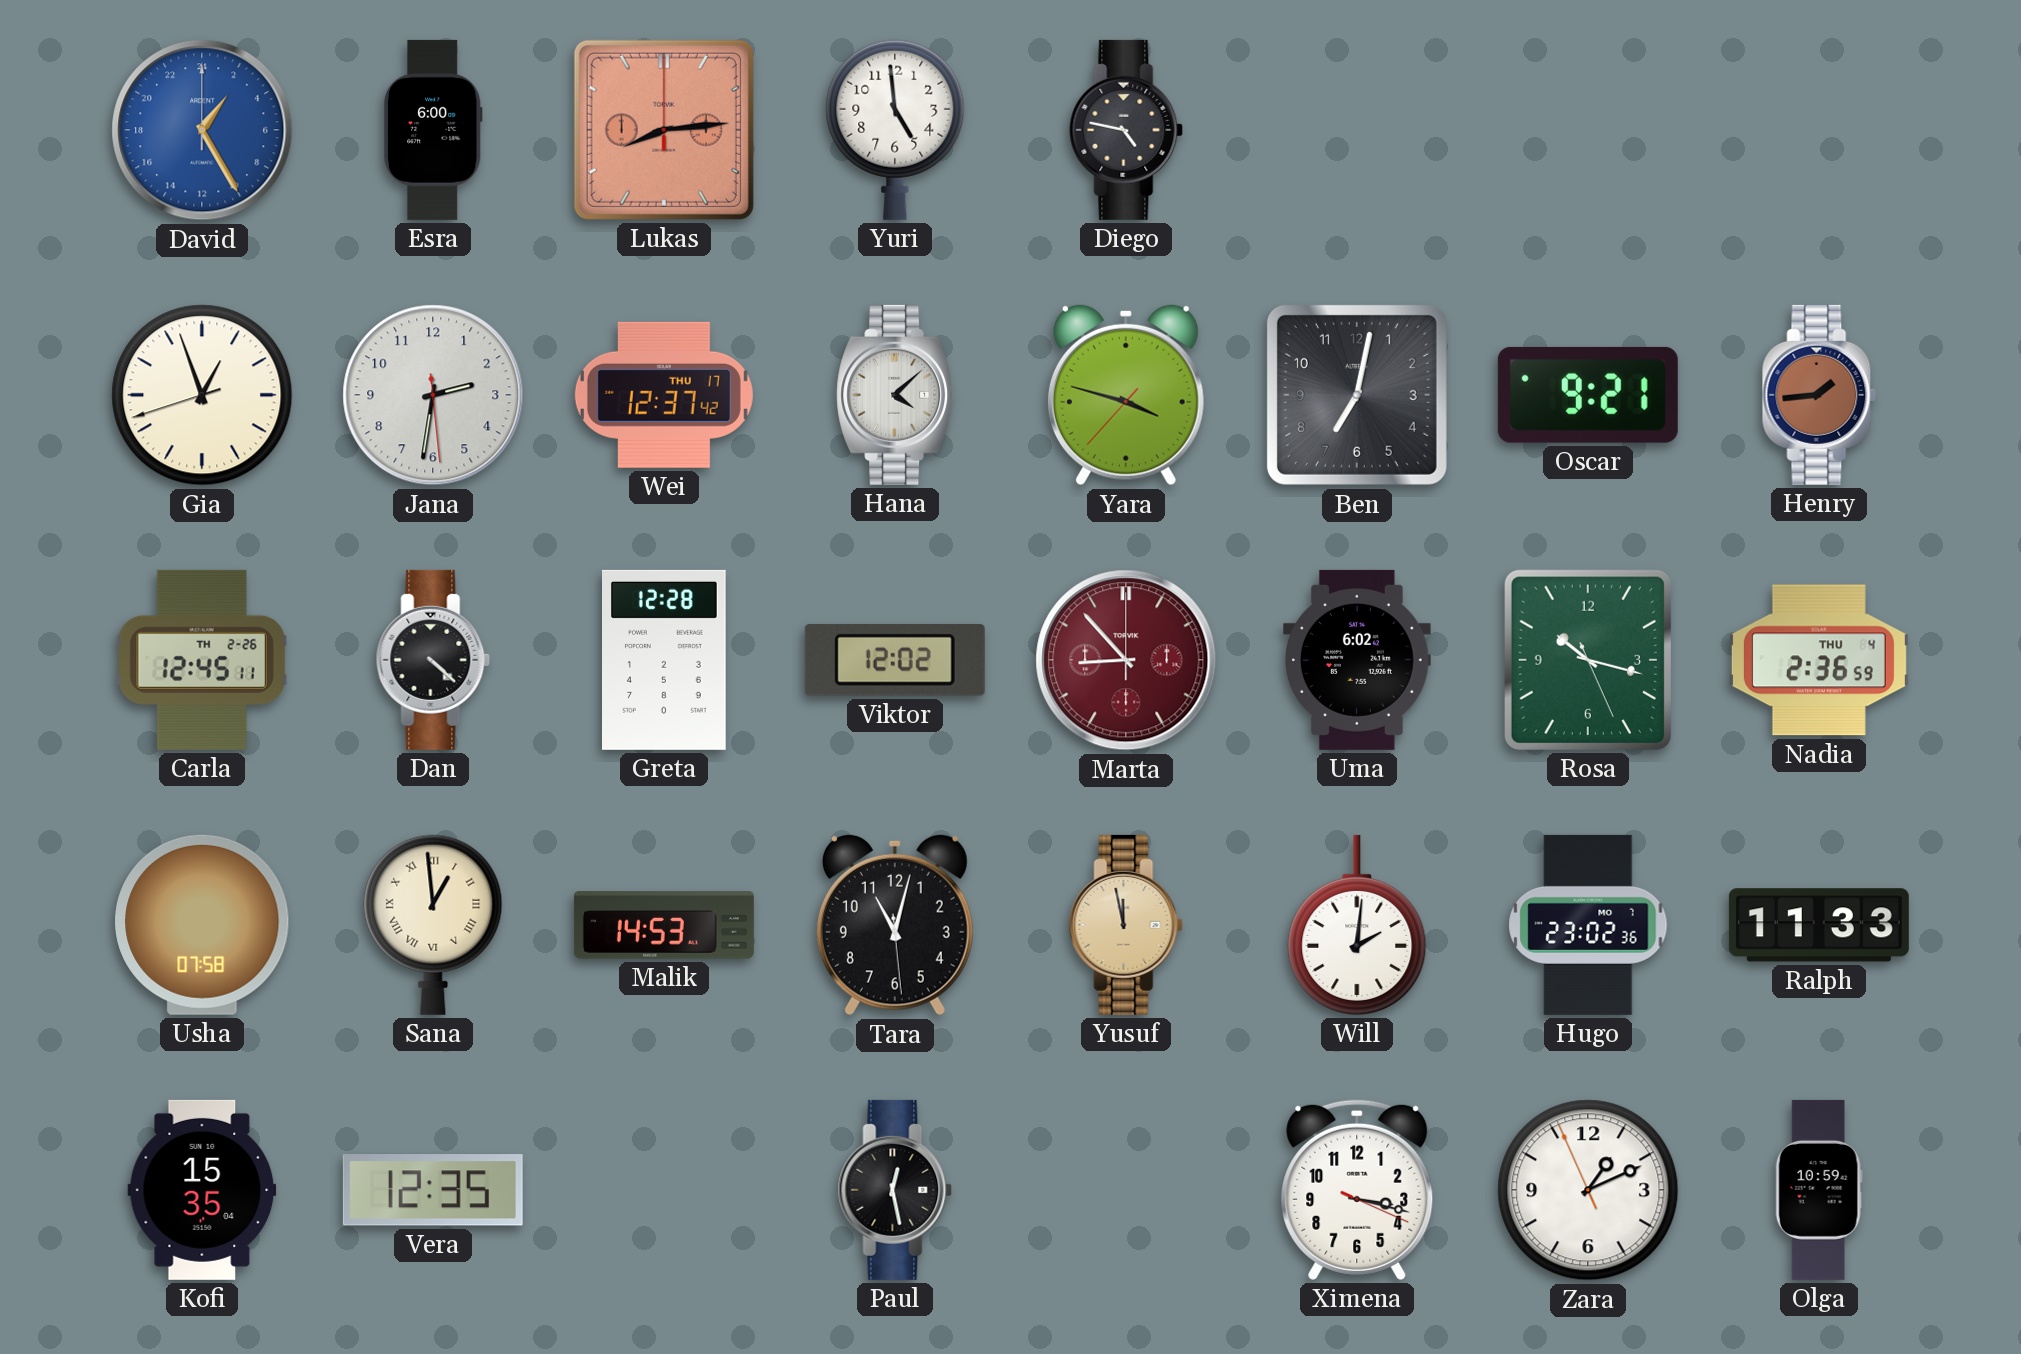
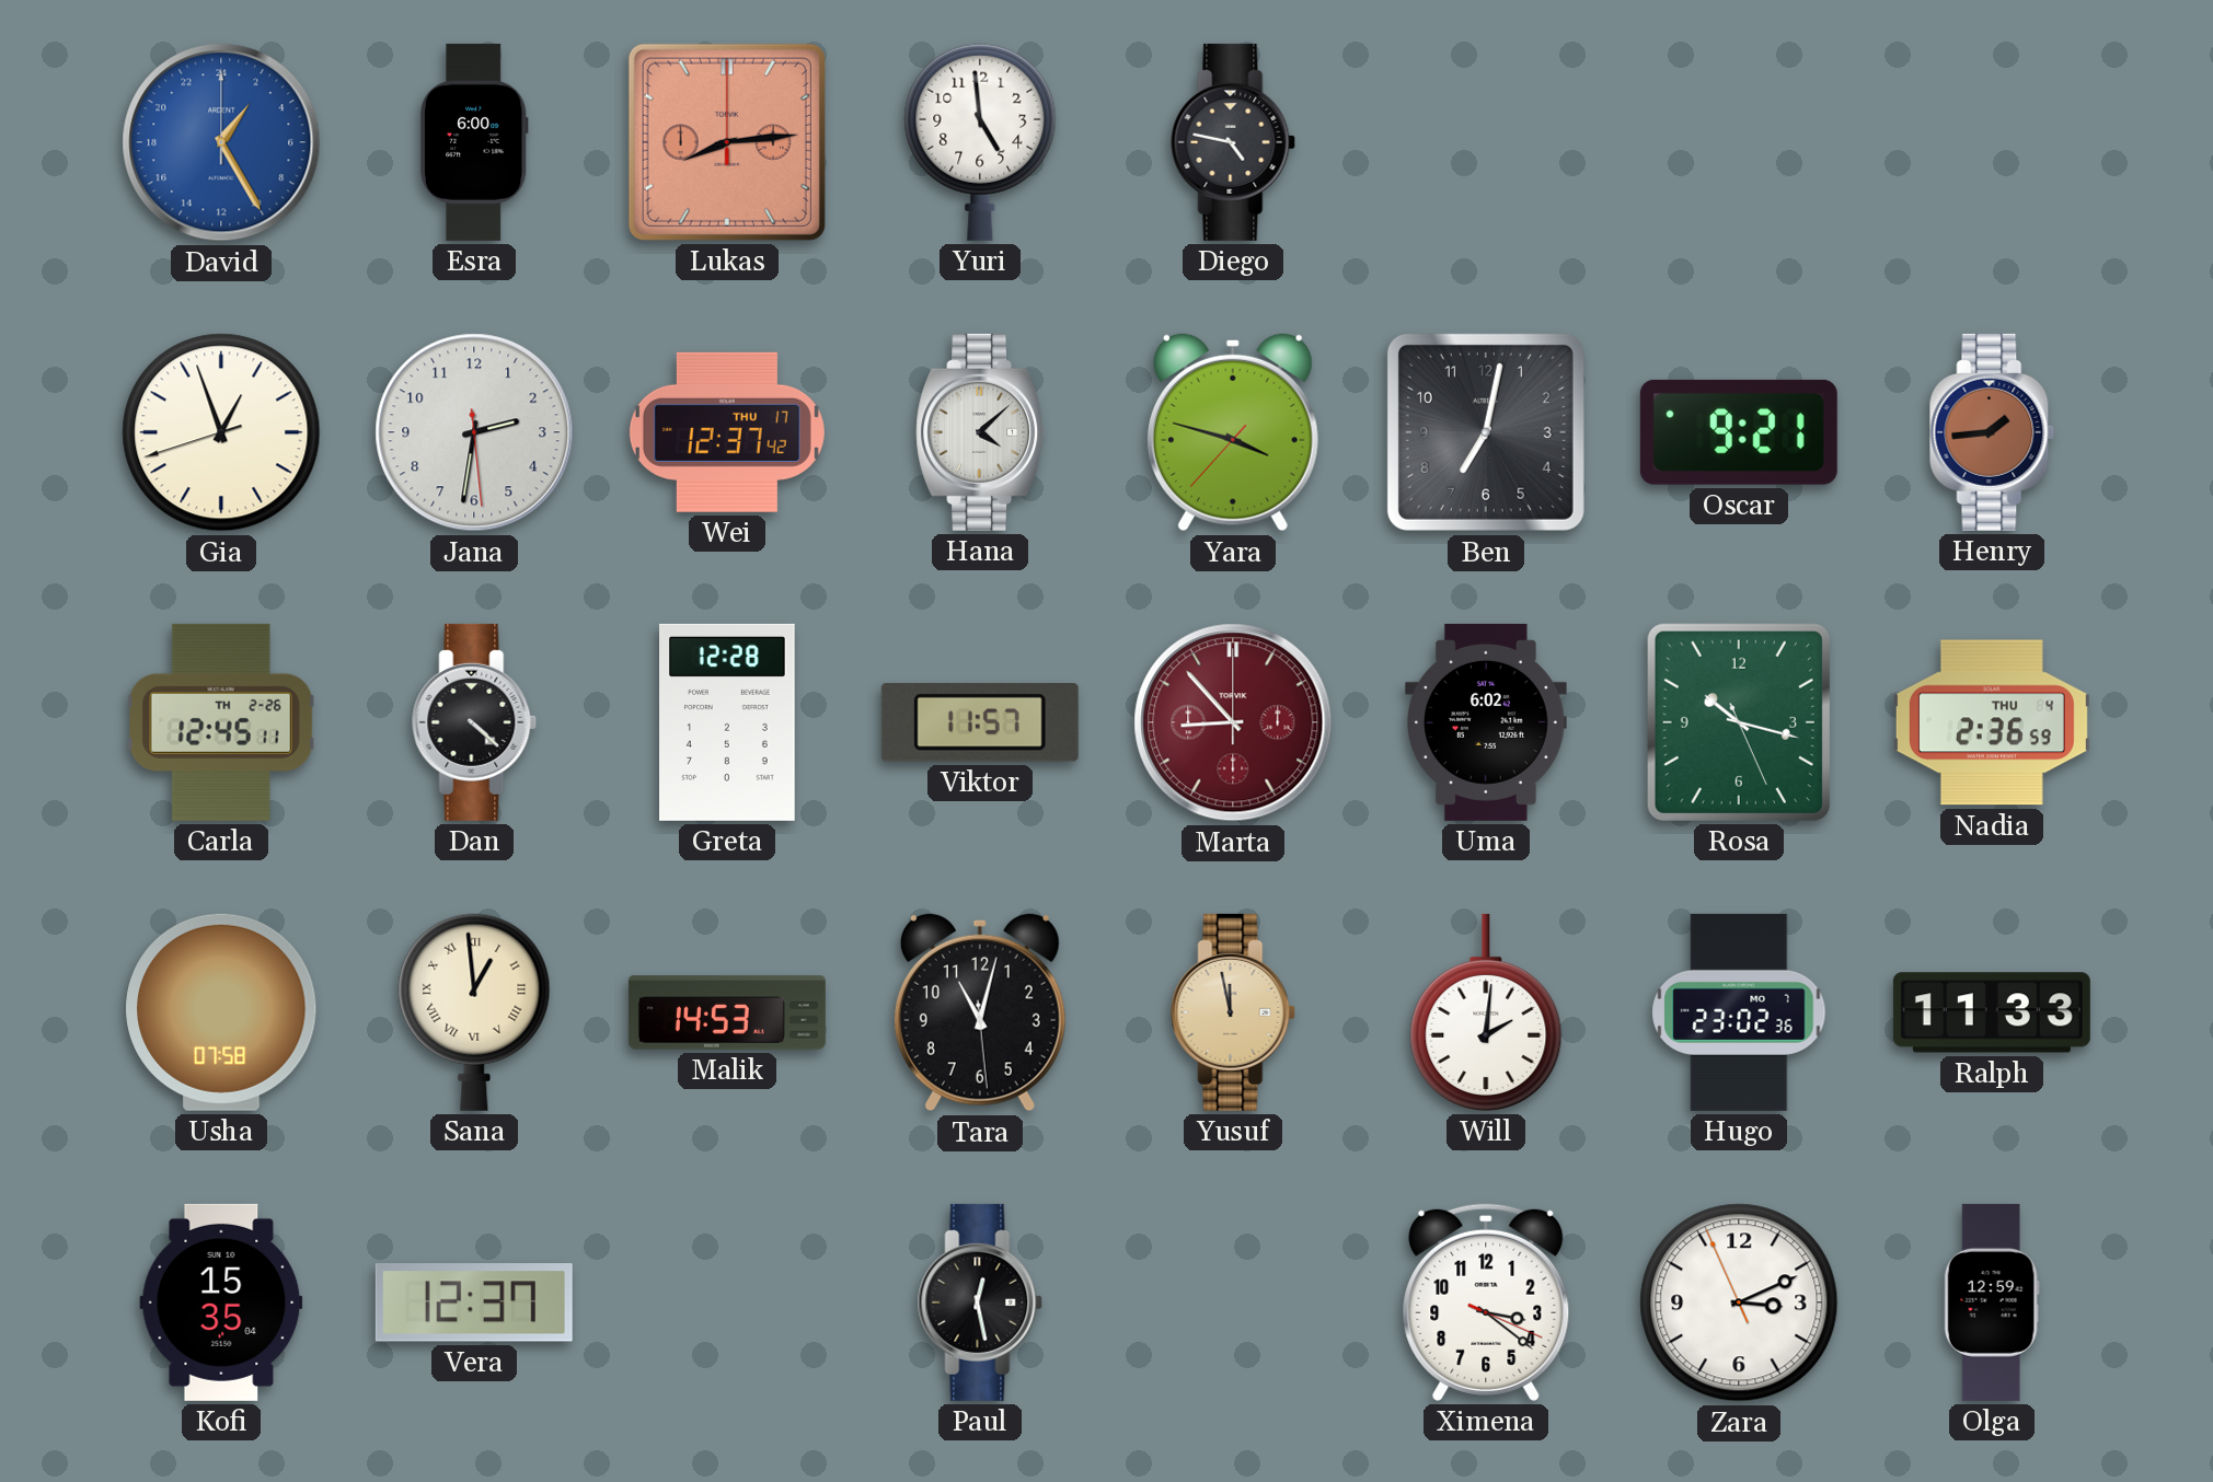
Viktor: 12:02 -> 11:57 (980, 722)
Vera: 12:35 -> 12:37 (474, 1302)
Ximena: 3:17 -> 3:21 (1486, 1302)
Zara: 1:10 -> 3:10 (1739, 1302)
Olga: 10:59 -> 12:59 (1992, 1302)
